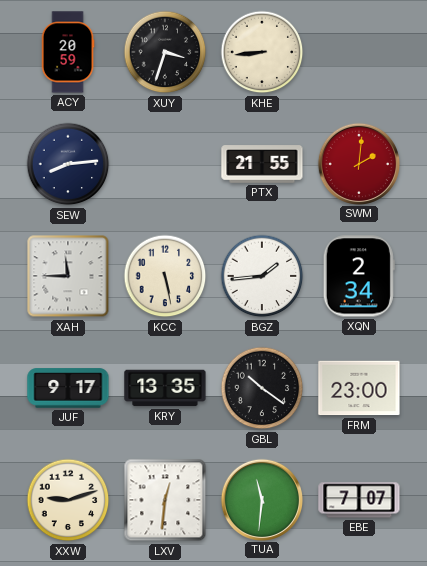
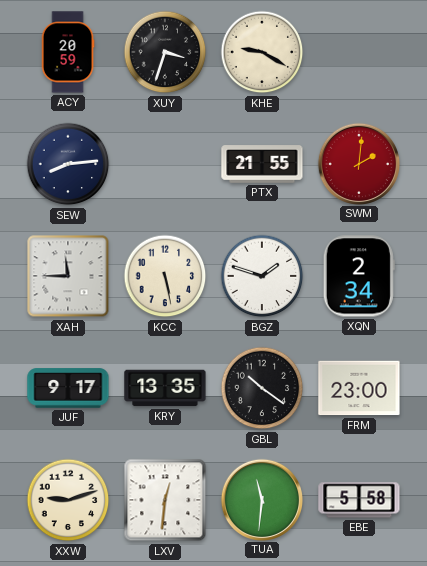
KHE: 8:44 -> 9:20 (262, 52)
BGZ: 1:44 -> 1:48 (262, 276)
EBE: 7:07 -> 5:58 (359, 500)
